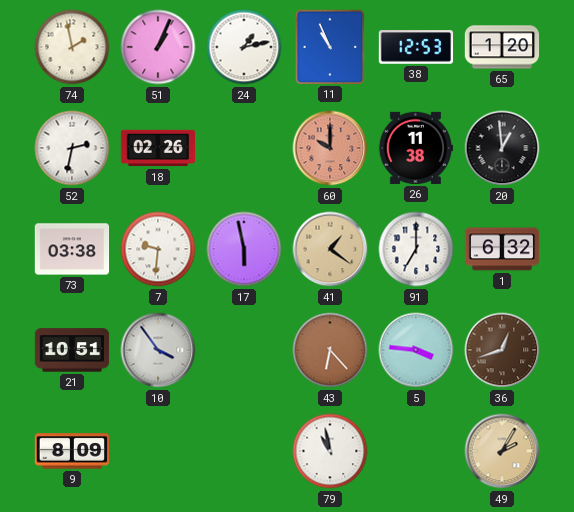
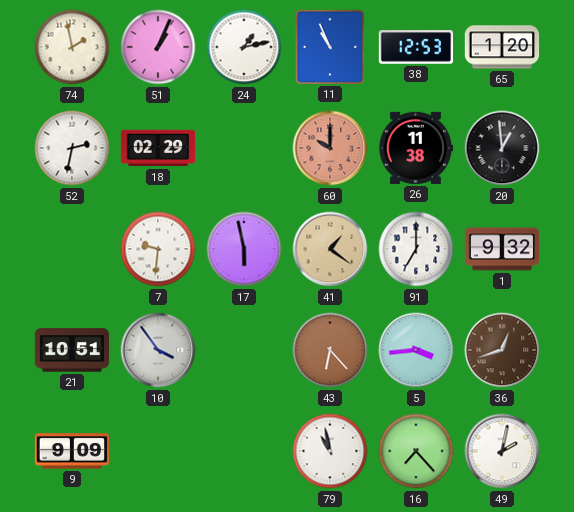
18: 02:26 -> 02:29 (158, 148)
73: 03:38 -> none (72, 249)
1: 6:32 -> 9:32 (502, 249)
5: 3:46 -> 3:44 (416, 350)
9: 8:09 -> 9:09 (72, 451)
16: none -> 7:23 (416, 451)
49: 2:05 -> 2:02 (502, 451)
49 dial: champagne -> white (502, 451)
